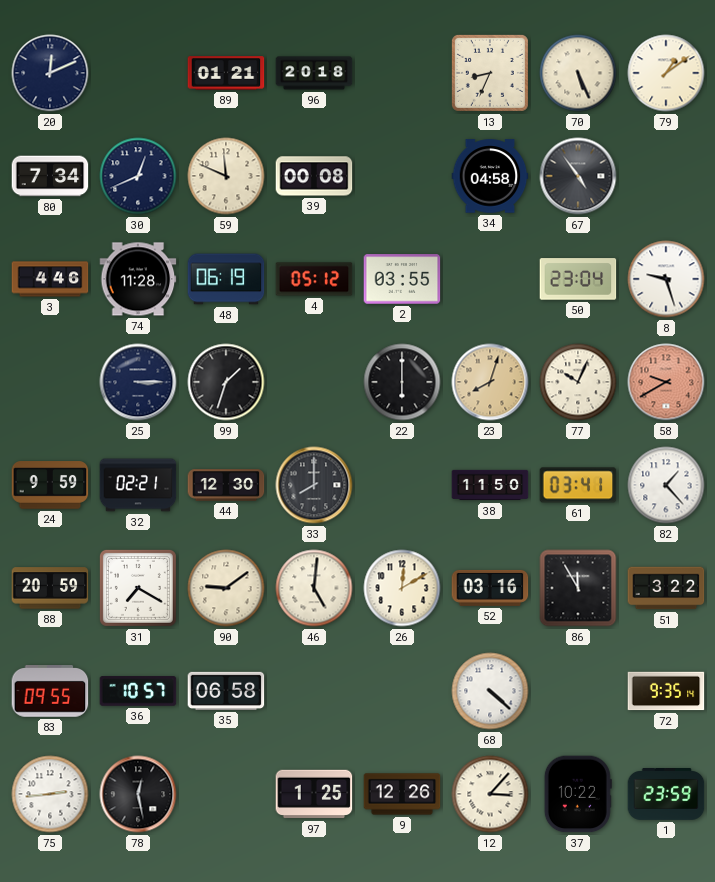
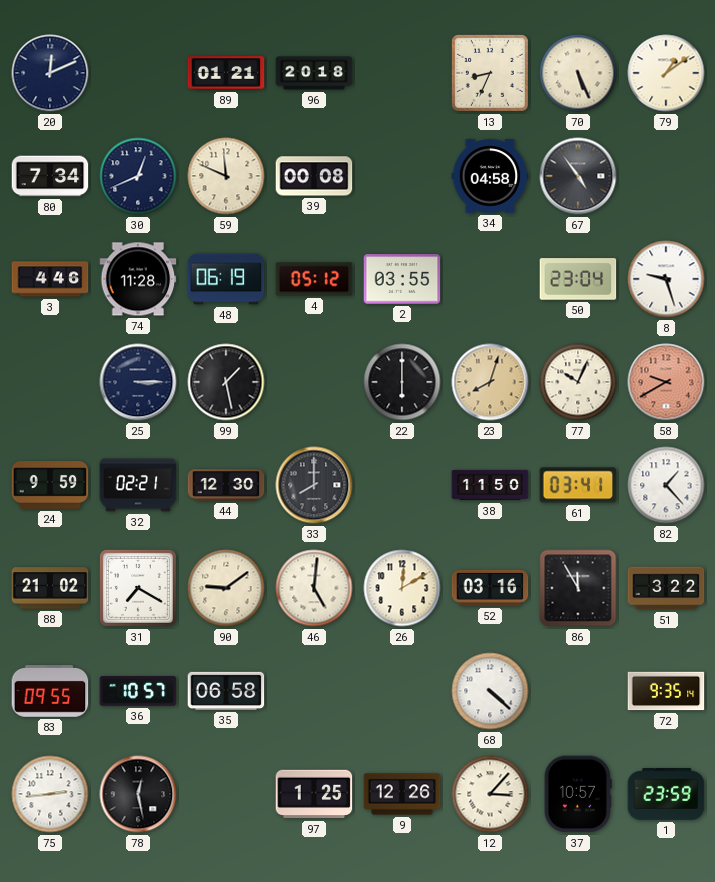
99: 1:33 -> 1:28 (226, 382)
88: 20:59 -> 21:02 (50, 588)
37: 10:22 -> 10:57 (578, 794)
